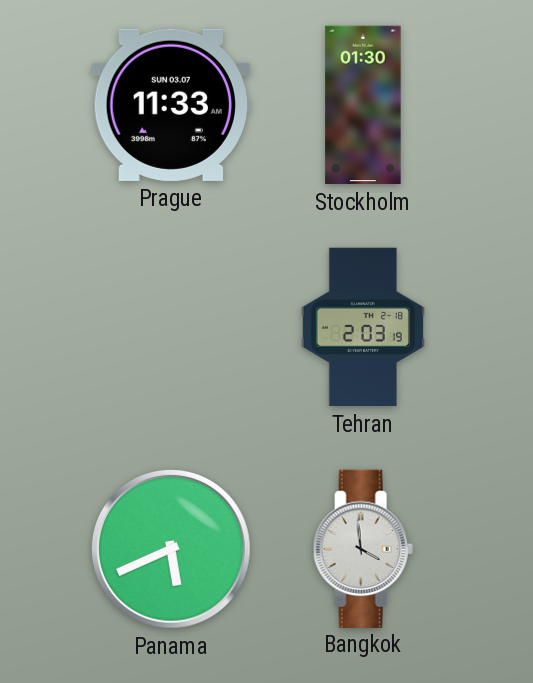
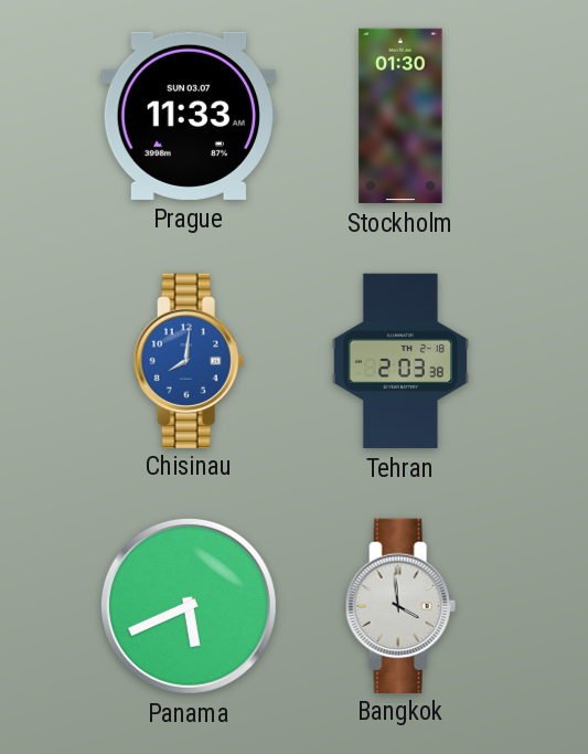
Chisinau: none -> 8:01 (189, 360)
Tehran: 2:03:19 -> 2:03:38 (400, 361)
